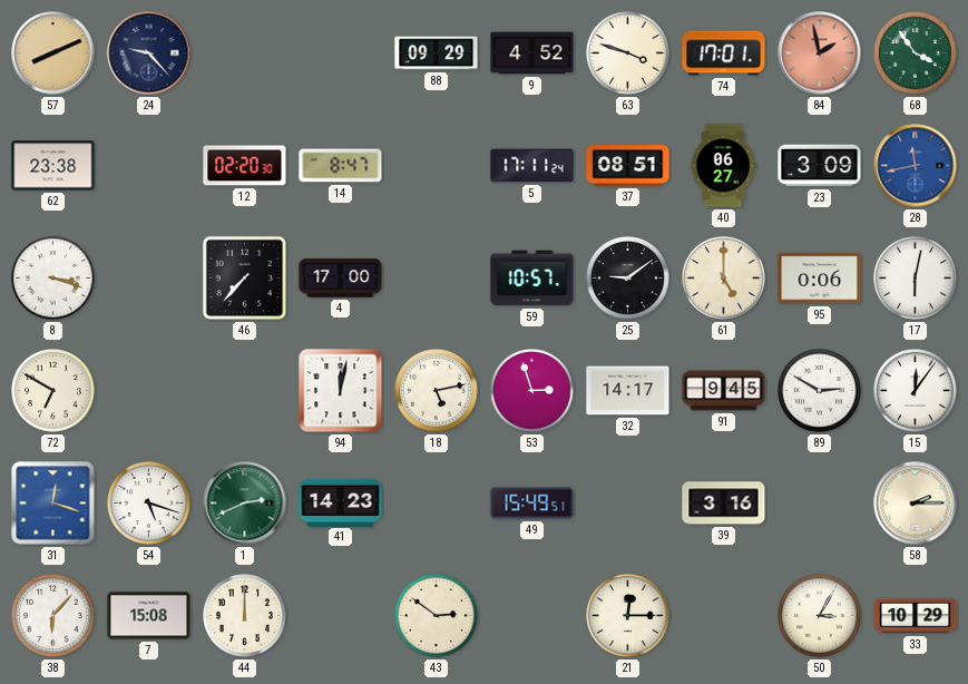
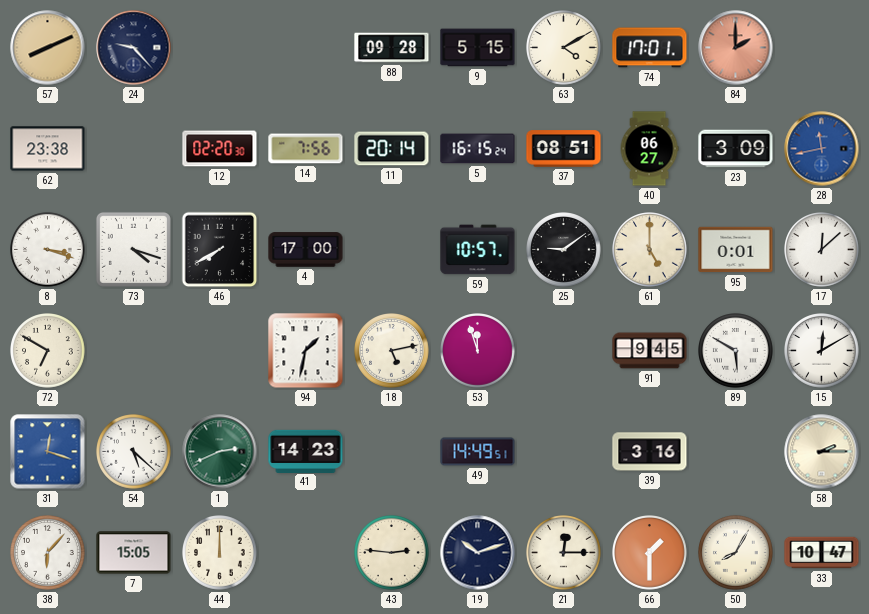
88: 09:29 -> 09:28 (392, 48)
9: 4:52 -> 5:15 (478, 48)
63: 3:48 -> 4:10 (564, 48)
84: 1:58 -> 2:00 (736, 48)
68: 3:54 -> none (916, 53)
14: 8:47 -> 7:56 (306, 149)
11: none -> 20:14 (392, 149)
5: 17:11 -> 16:15 (478, 149)
73: none -> 4:18 (133, 249)
46: 7:37 -> 7:40 (220, 250)
95: 0:06 -> 0:01 (736, 250)
17: 6:02 -> 12:08 (822, 250)
94: 12:02 -> 1:32 (306, 351)
53: 2:57 -> 11:57 (478, 351)
32: 14:17 -> none (628, 391)
89: 2:50 -> 5:50 (736, 351)
15: 12:06 -> 12:10 (822, 351)
54: 5:18 -> 5:22 (134, 452)
49: 15:49 -> 14:49 (478, 452)
7: 15:08 -> 15:05 (134, 553)
43: 2:51 -> 2:46 (392, 553)
19: none -> 10:12 (478, 553)
66: none -> 1:30 (650, 553)
50: 3:05 -> 8:05 (736, 553)
33: 10:29 -> 10:47 (822, 553)
